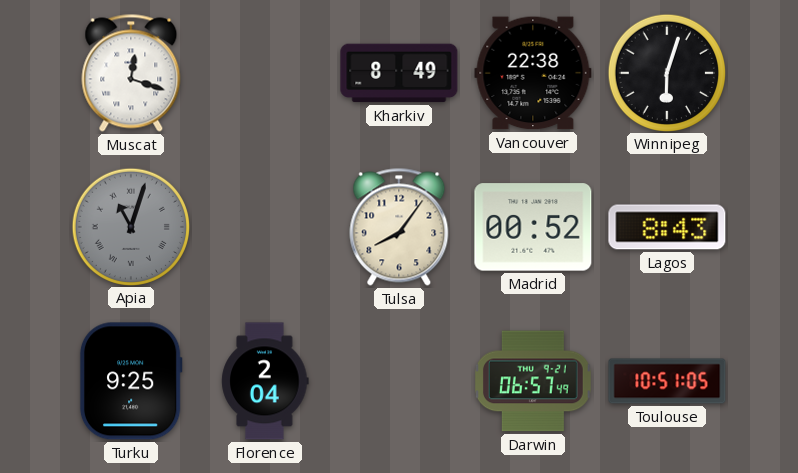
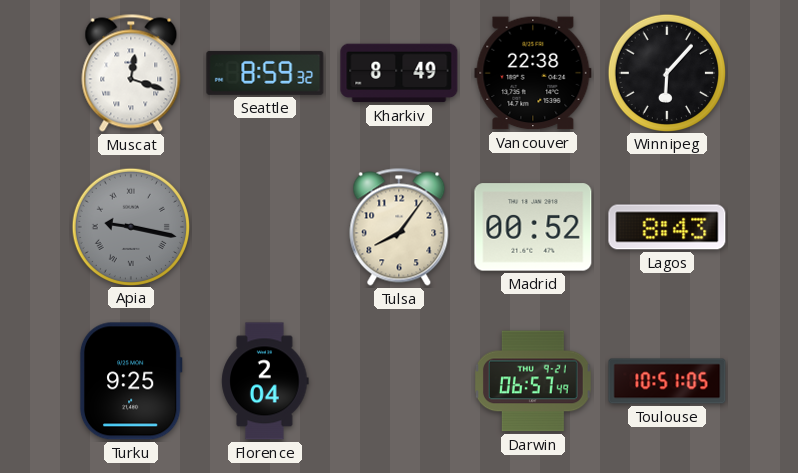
Seattle: none -> 8:59 (265, 73)
Winnipeg: 6:03 -> 6:07 (666, 72)
Apia: 11:03 -> 9:17 (130, 226)
